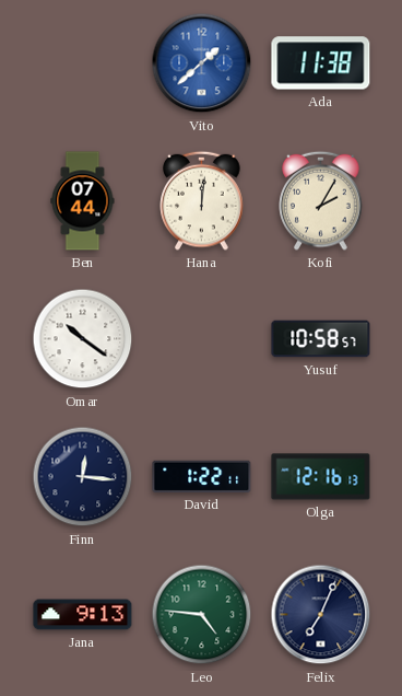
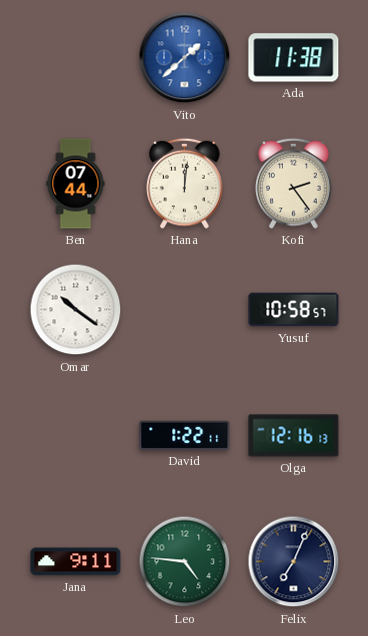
Kofi: 2:05 -> 2:24 (294, 183)
Finn: 12:16 -> none (83, 477)
Jana: 9:13 -> 9:11 (76, 562)
